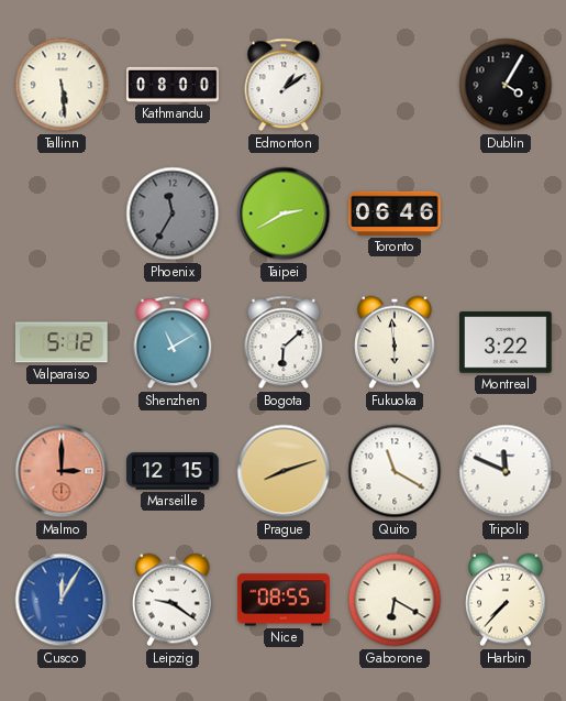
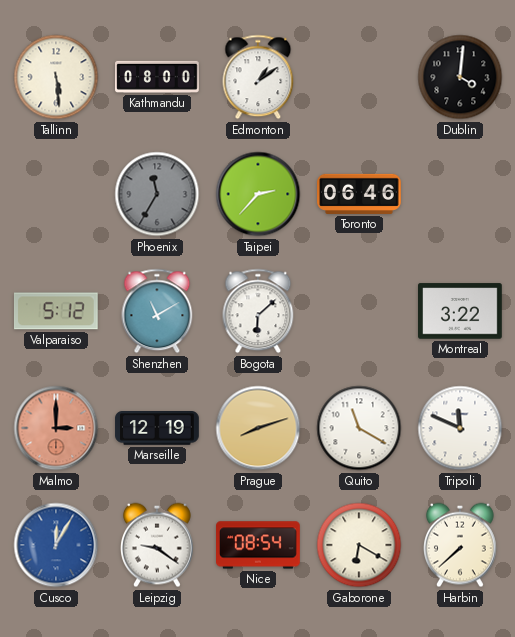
Dublin: 4:05 -> 4:01 (460, 77)
Taipei: 2:40 -> 2:37 (258, 194)
Fukuoka: 5:59 -> none (396, 342)
Marseille: 12:15 -> 12:19 (157, 429)
Nice: 08:55 -> 08:54 (258, 545)
Harbin: 7:37 -> 7:38 (461, 545)
